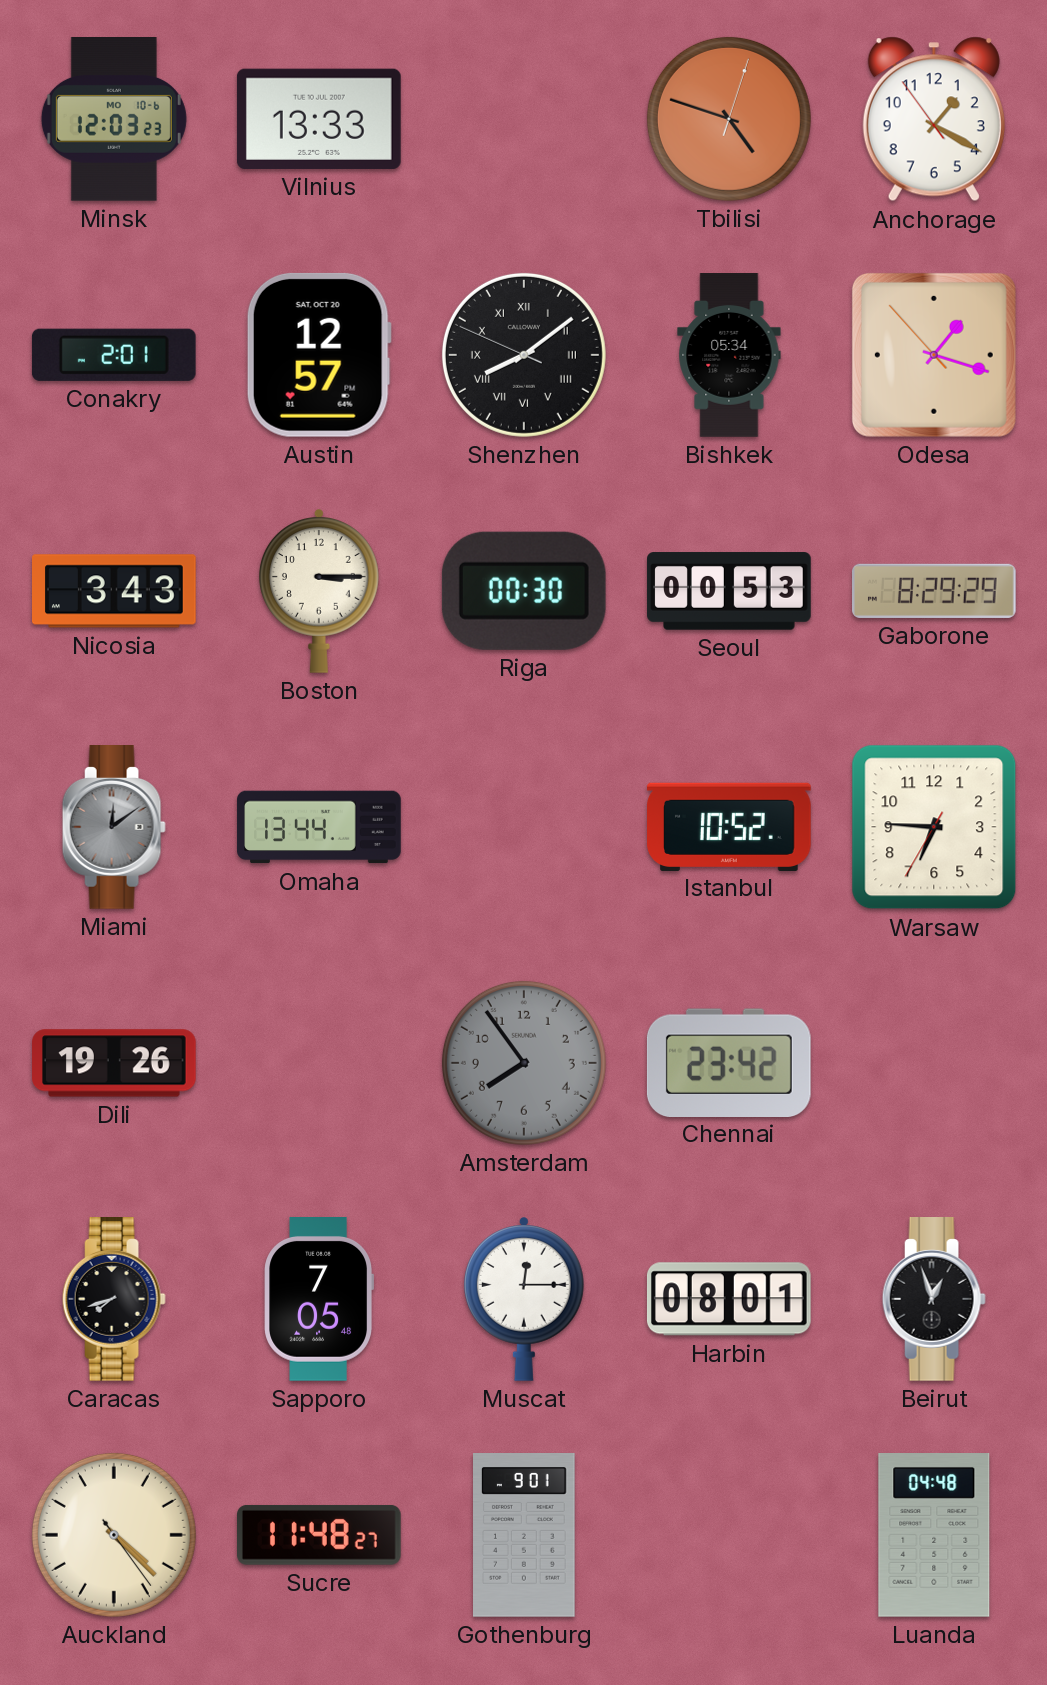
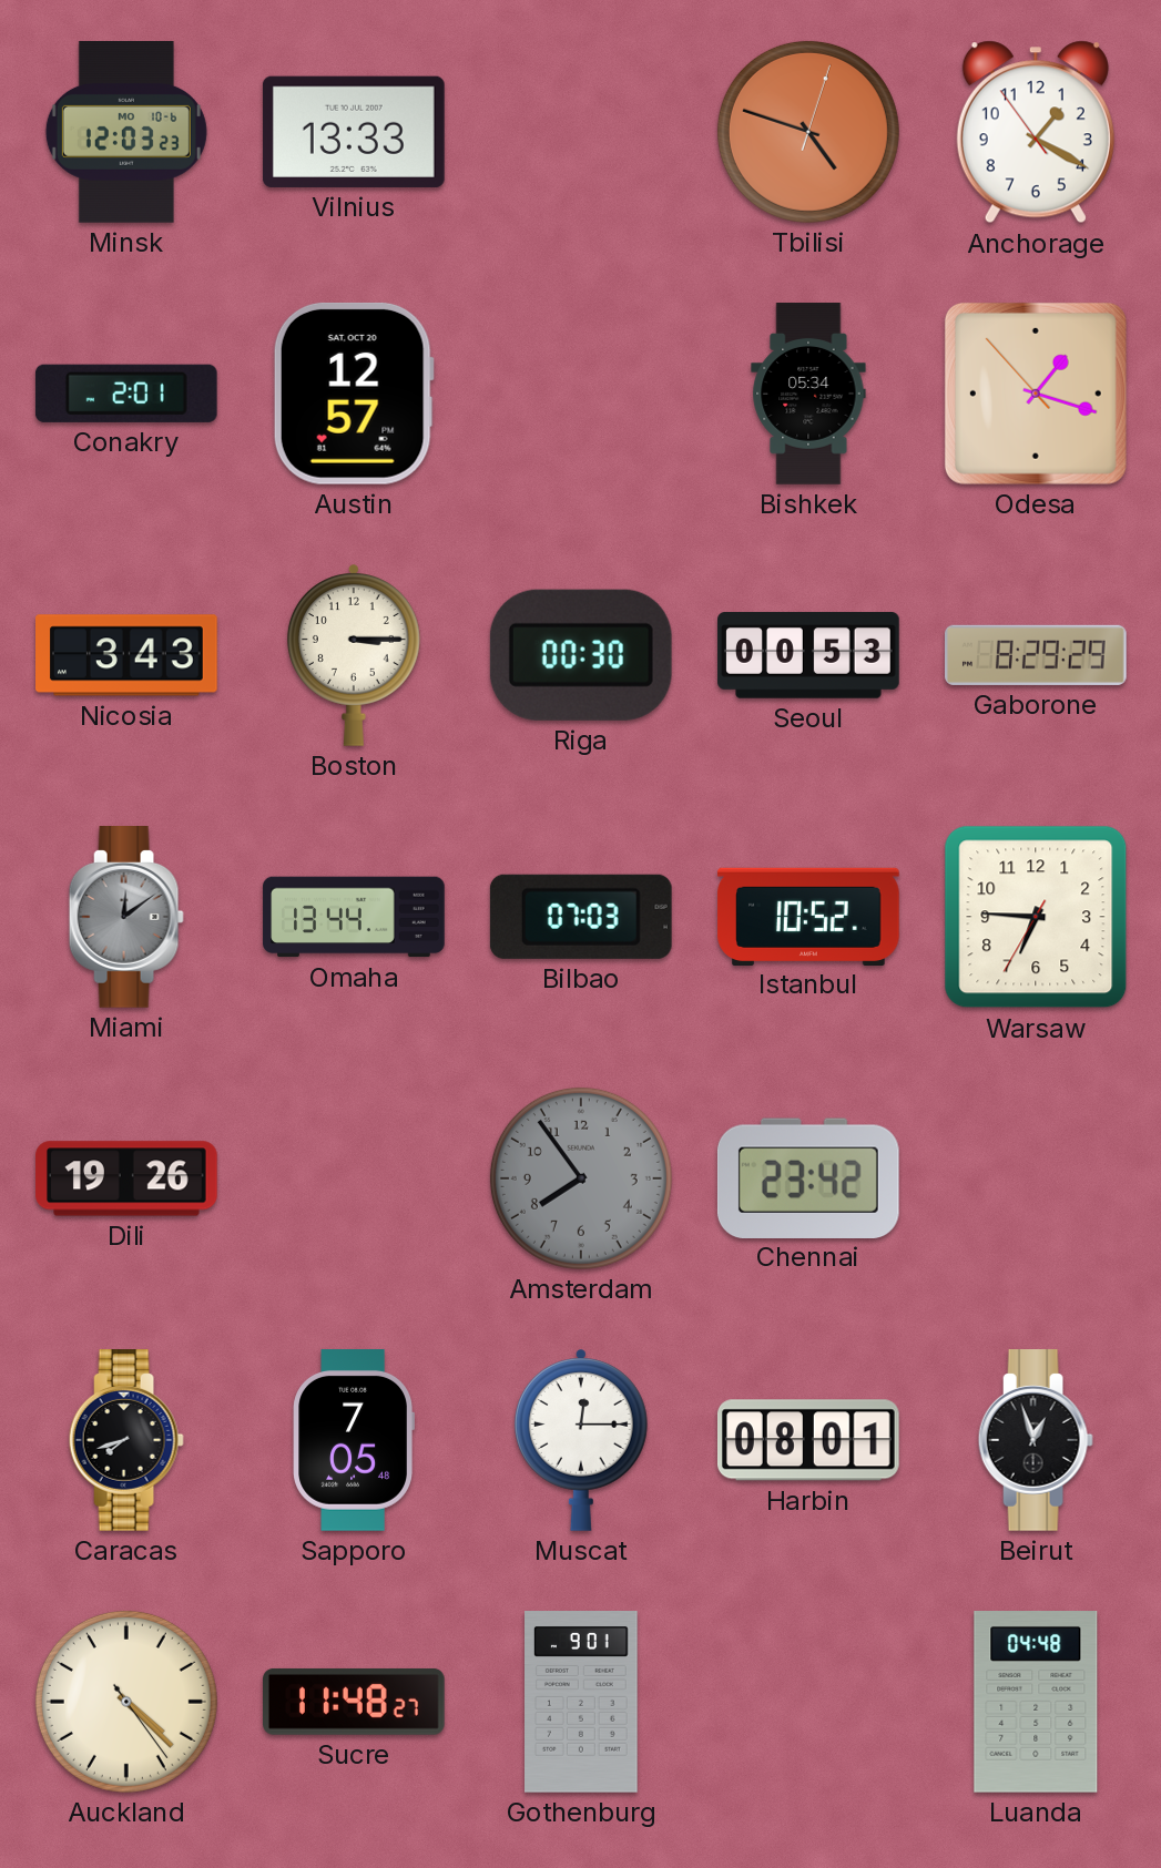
Shenzhen: 8:08 -> none (524, 355)
Bilbao: none -> 07:03 (581, 917)
